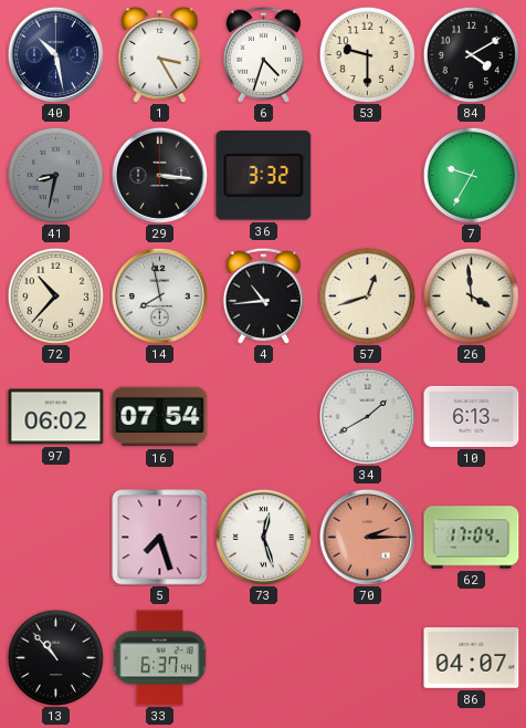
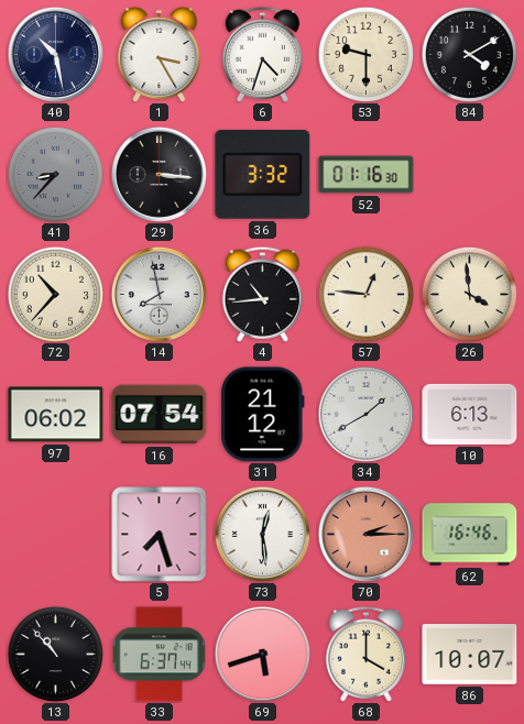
41: 8:32 -> 8:37 (55, 174)
52: none -> 01:16 (367, 175)
7: 9:35 -> none (471, 175)
57: 12:42 -> 12:46 (365, 294)
31: none -> 21:12 (263, 415)
73: 12:27 -> 12:29 (262, 534)
62: 17:04 -> 16:46 (470, 535)
69: none -> 5:42 (262, 654)
68: none -> 4:00 (365, 654)
86: 04:07 -> 10:07 (470, 655)
